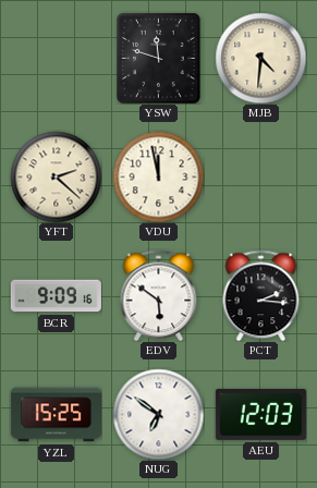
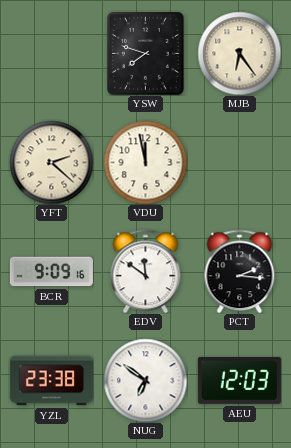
YSW: 11:48 -> 7:48 (146, 53)
MJB: 4:31 -> 6:24 (239, 53)
EDV: 5:51 -> 11:51 (146, 271)
YZL: 15:25 -> 23:38 (51, 381)
